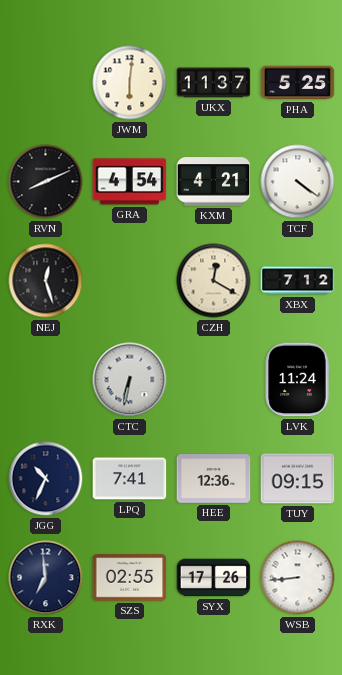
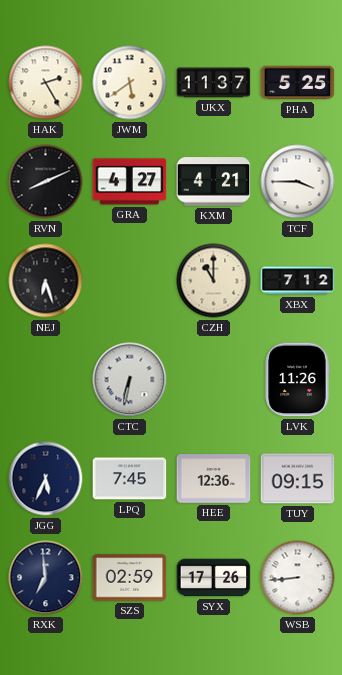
HAK: none -> 2:25 (46, 83)
JWM: 6:01 -> 5:39 (130, 83)
GRA: 4:54 -> 4:27 (130, 182)
TCF: 4:21 -> 3:45 (298, 182)
NEJ: 12:27 -> 6:27 (46, 281)
CZH: 12:20 -> 11:00 (214, 281)
LVK: 11:24 -> 11:26 (297, 380)
JGG: 10:34 -> 5:34 (46, 479)
LPQ: 7:41 -> 7:45 (130, 479)
SZS: 02:55 -> 02:59 (130, 578)
